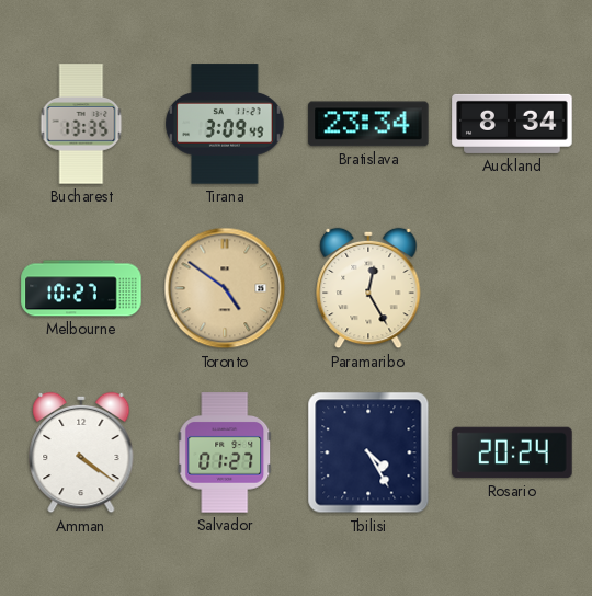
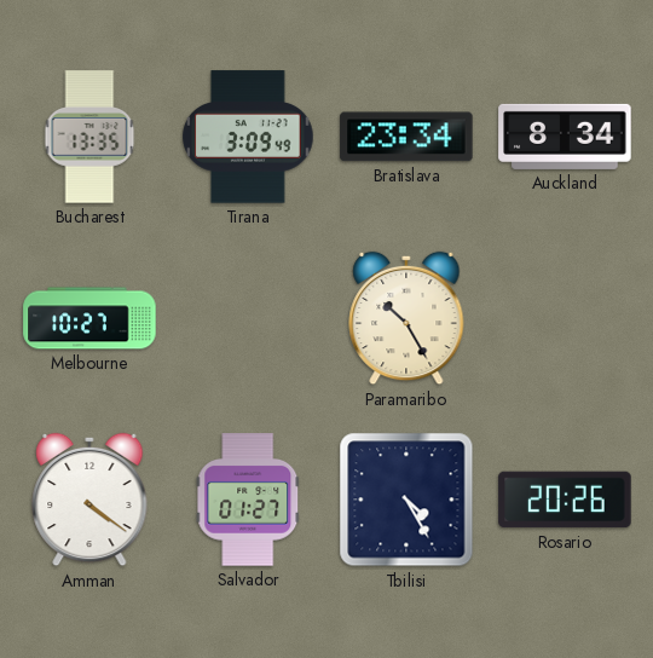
Toronto: 4:51 -> none (225, 288)
Paramaribo: 12:25 -> 10:25 (406, 318)
Rosario: 20:24 -> 20:26 (565, 500)
